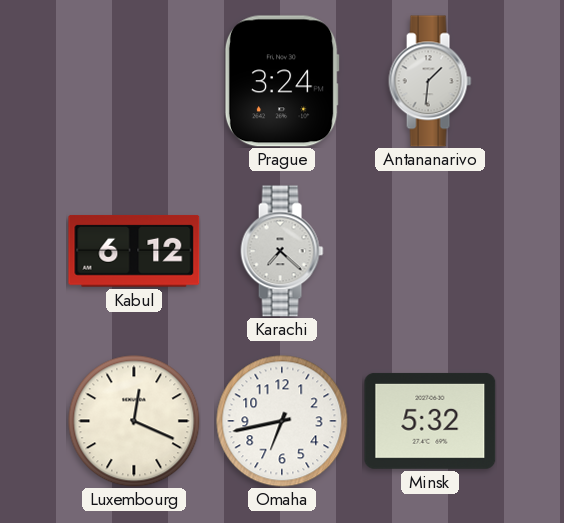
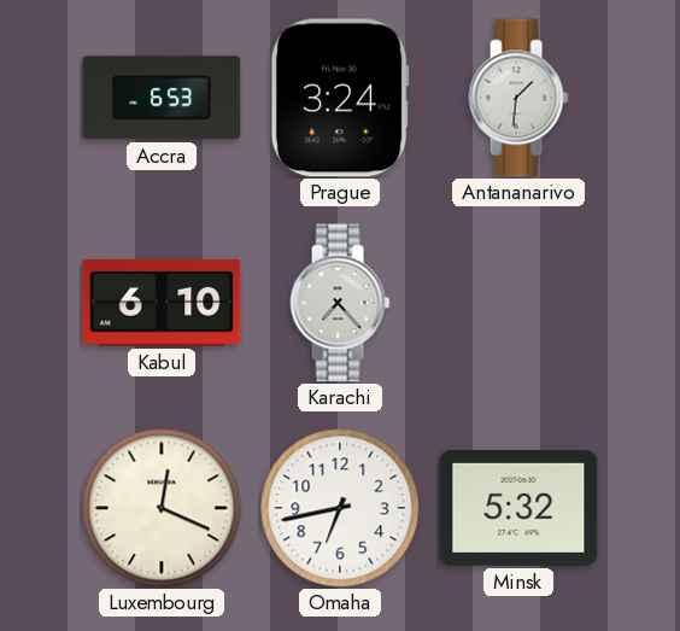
Accra: none -> 6:53 (162, 98)
Kabul: 6:12 -> 6:10 (162, 303)
Karachi: 7:22 -> 7:23 (340, 303)
